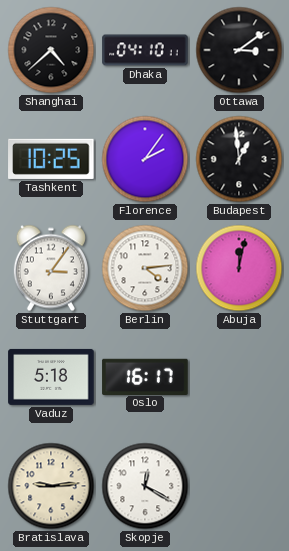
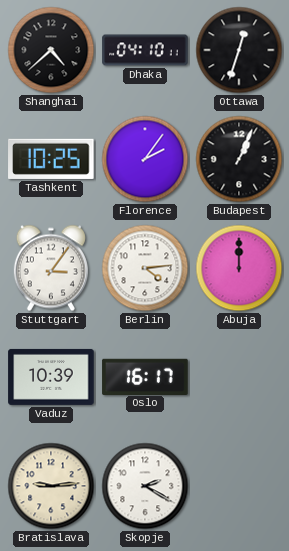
Ottawa: 3:09 -> 12:33 (239, 50)
Budapest: 12:59 -> 1:04 (239, 159)
Abuja: 12:02 -> 12:00 (239, 268)
Vaduz: 5:18 -> 10:39 (51, 377)
Skopje: 12:20 -> 2:20 (145, 486)
